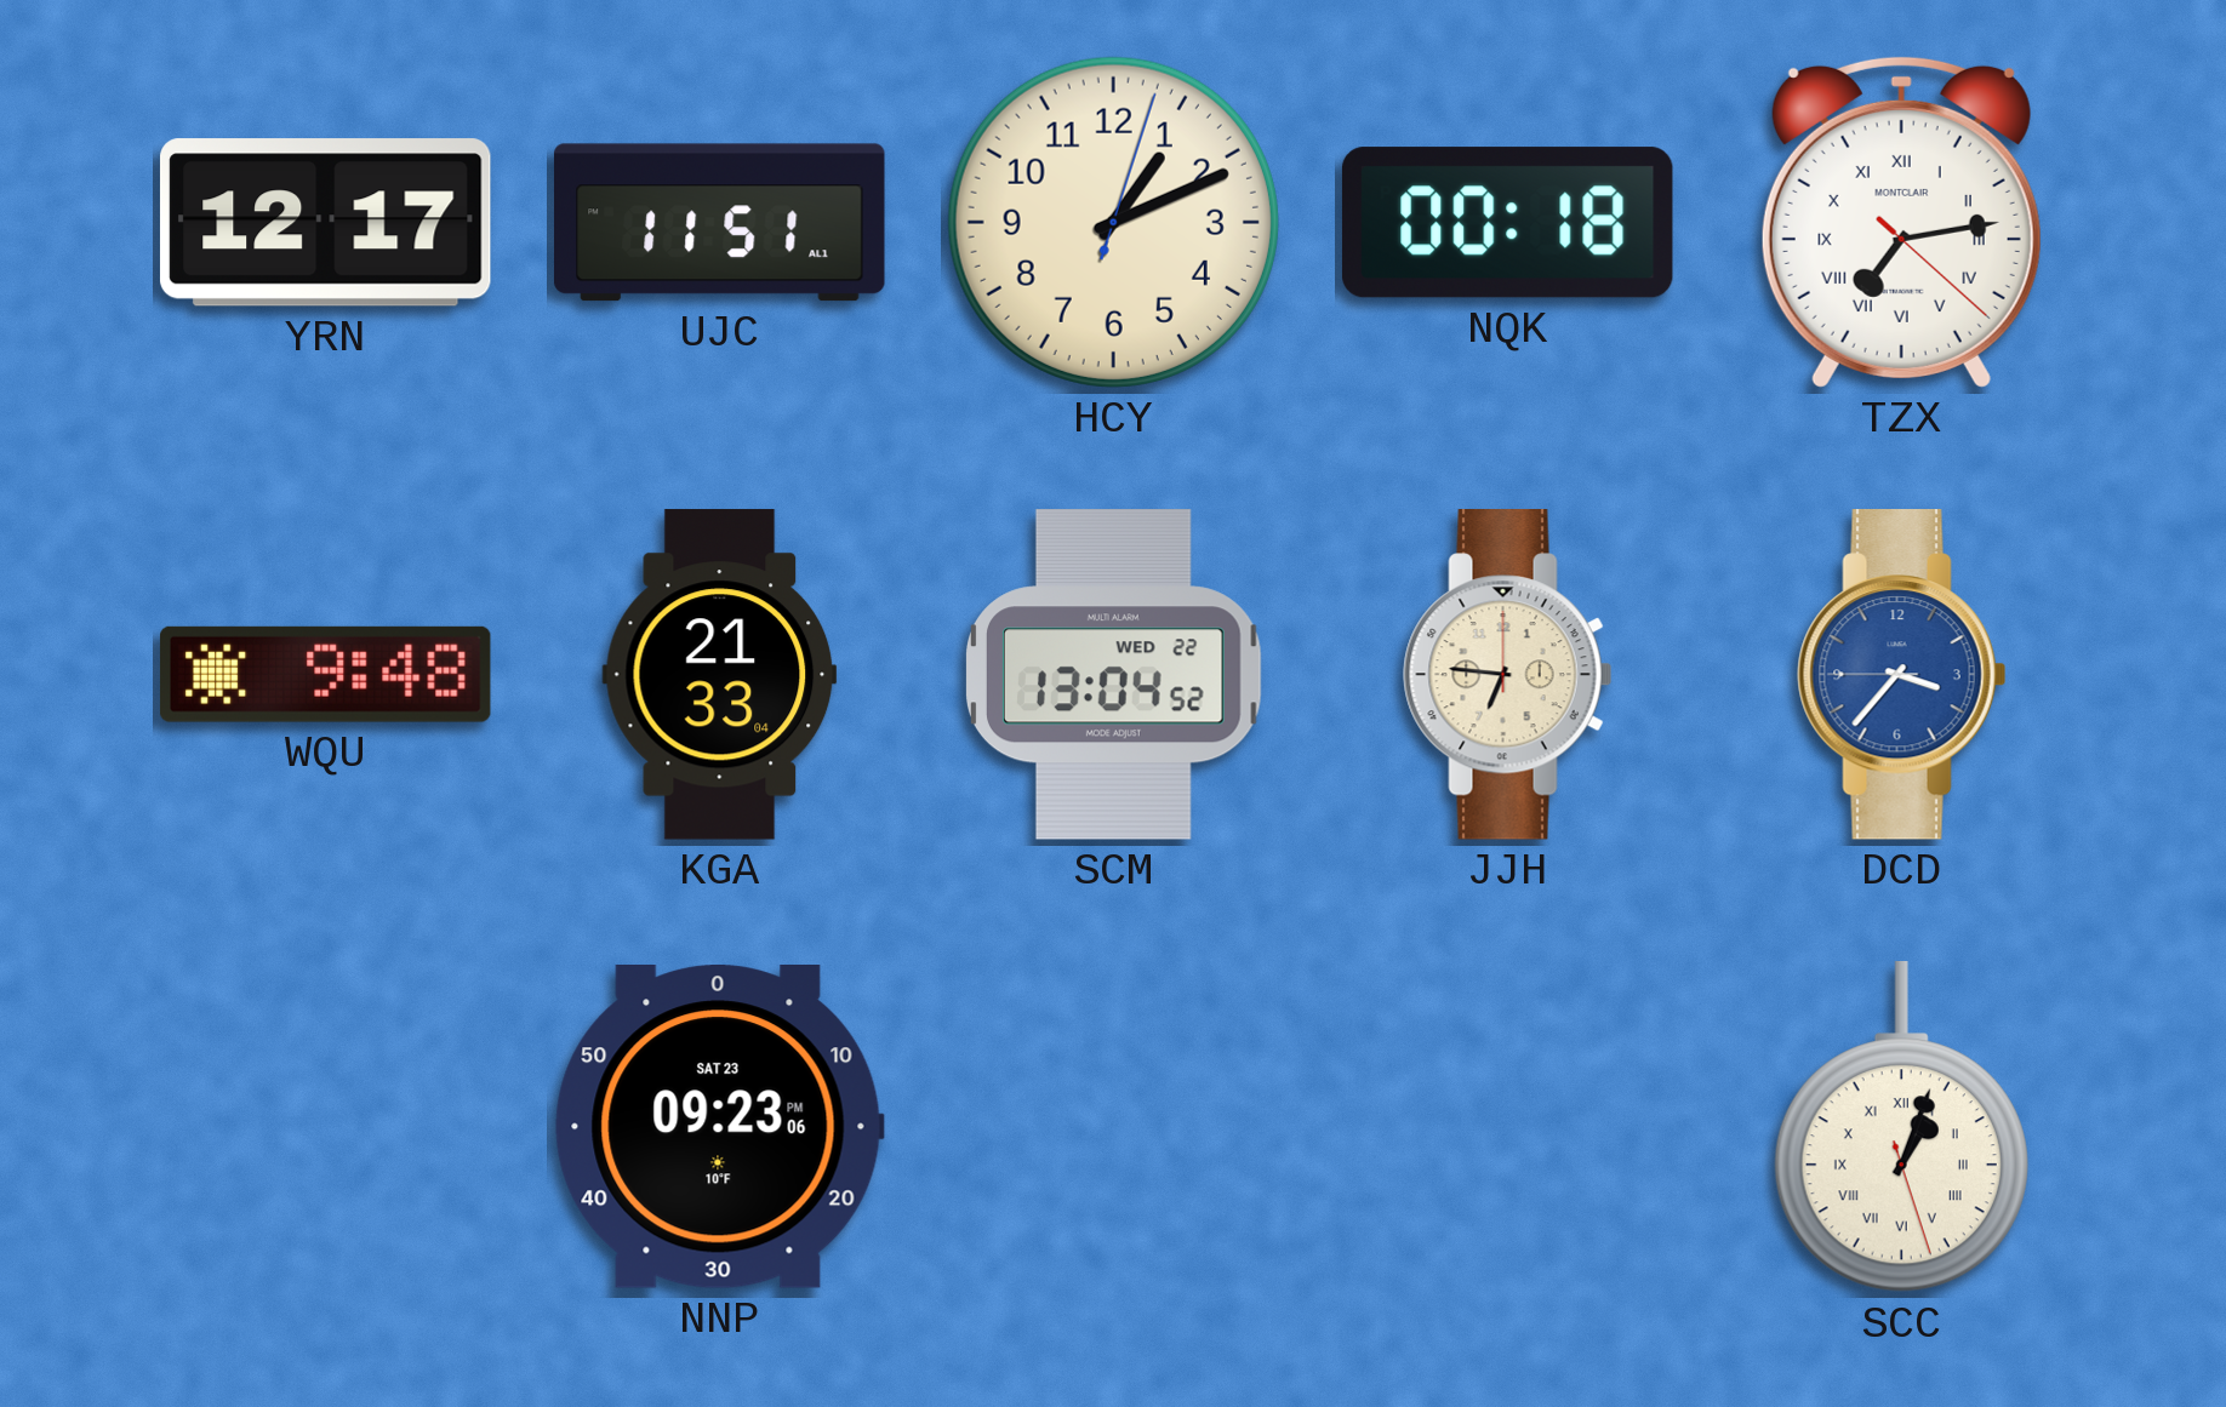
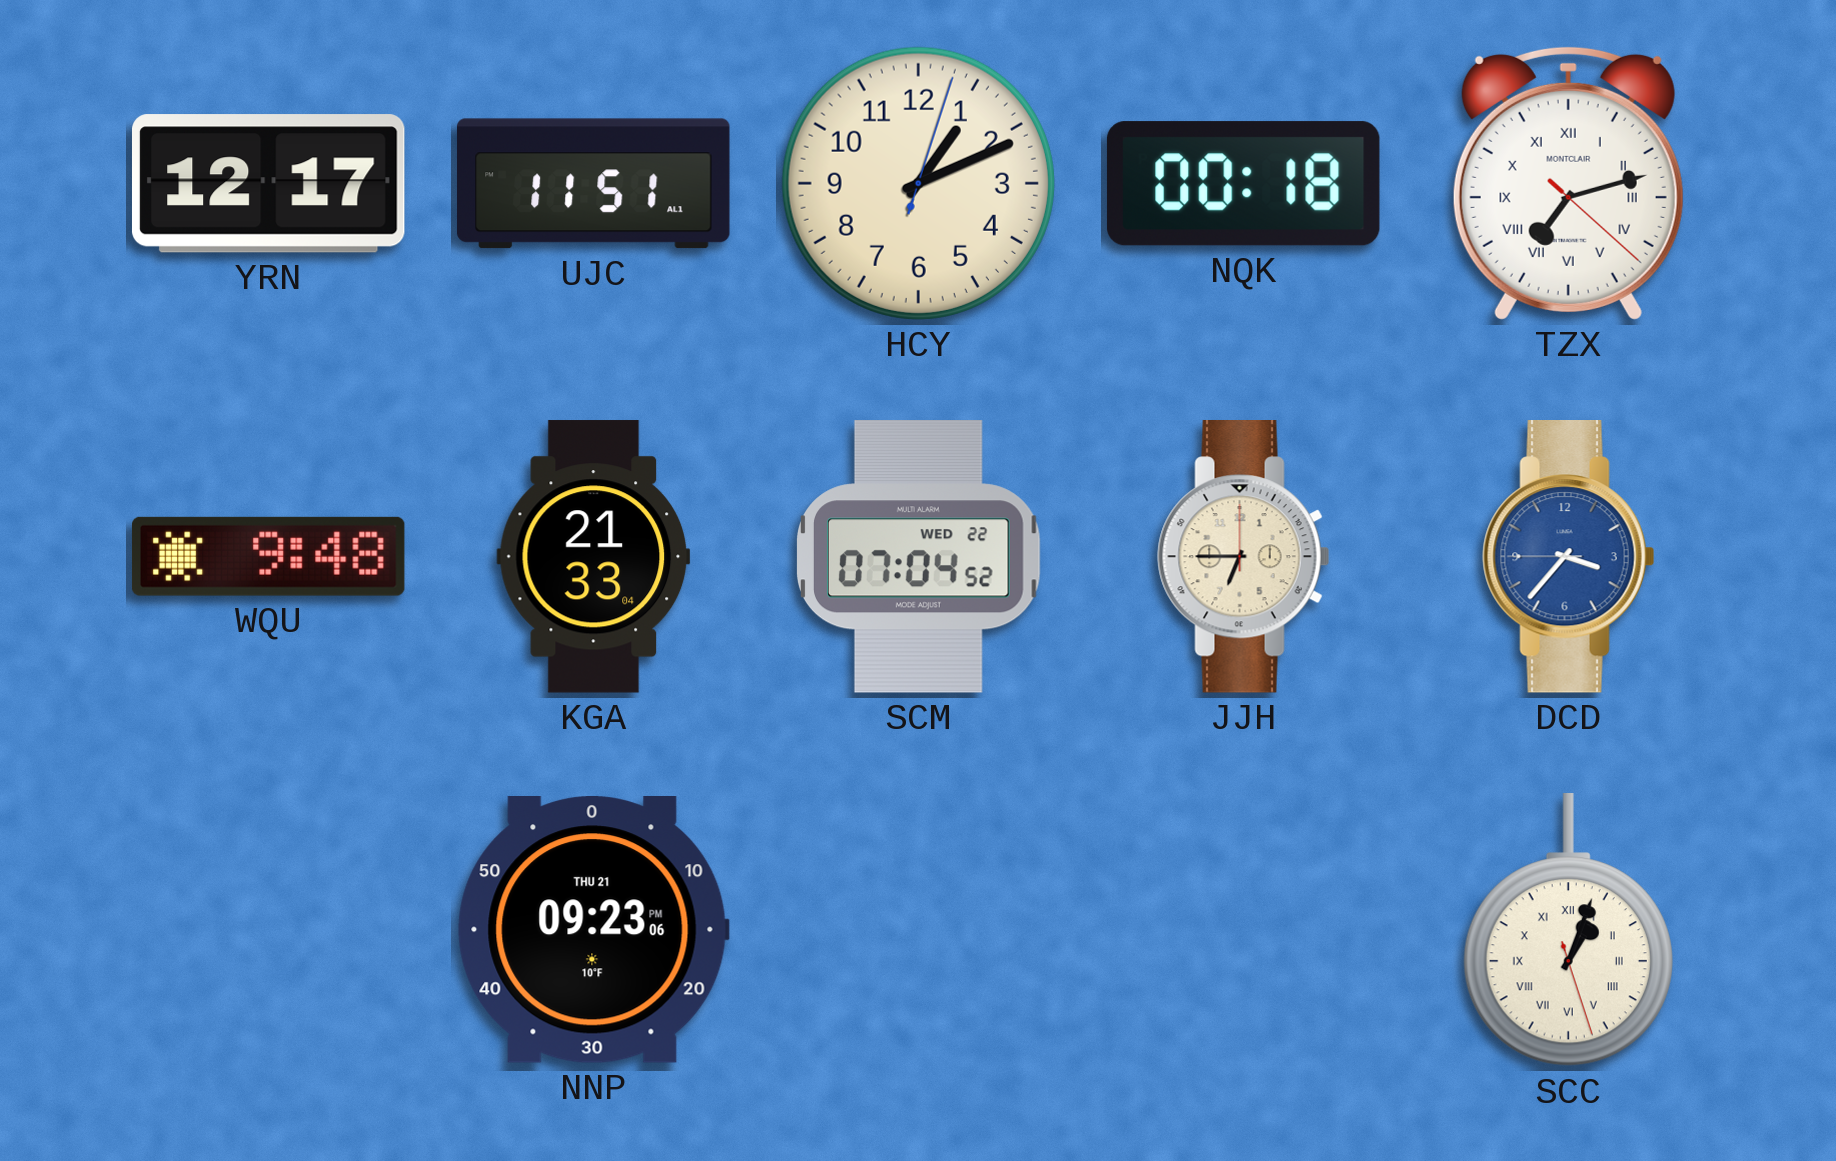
TZX: 7:13 -> 7:12 (1568, 183)
SCM: 13:04 -> 07:04 (919, 557)
JJH: 6:46 -> 6:45 (1244, 557)
NNP date: SAT 23 -> THU 21 (593, 930)
